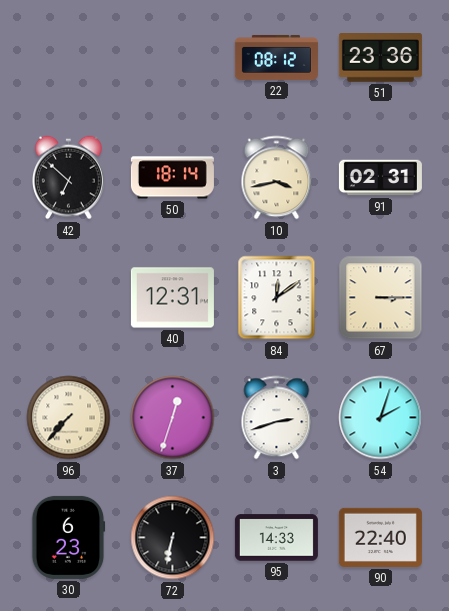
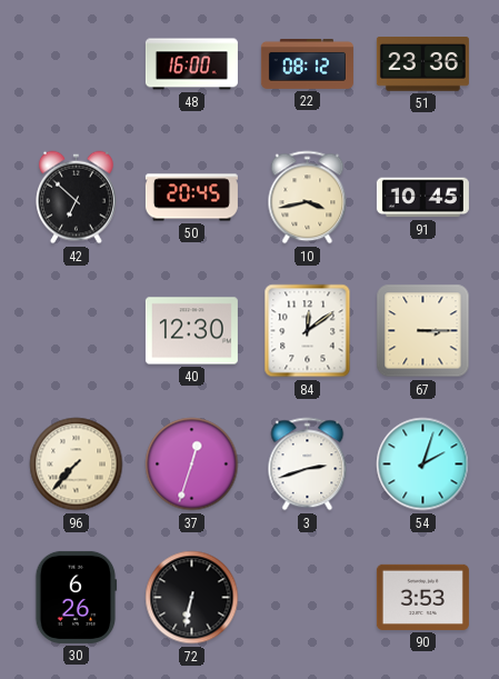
48: none -> 16:00 (191, 64)
50: 18:14 -> 20:45 (191, 198)
91: 02:31 -> 10:45 (422, 198)
40: 12:31 -> 12:30 (191, 331)
30: 6:23 -> 6:26 (76, 597)
95: 14:33 -> none (276, 538)
90: 22:40 -> 3:53 (422, 597)
